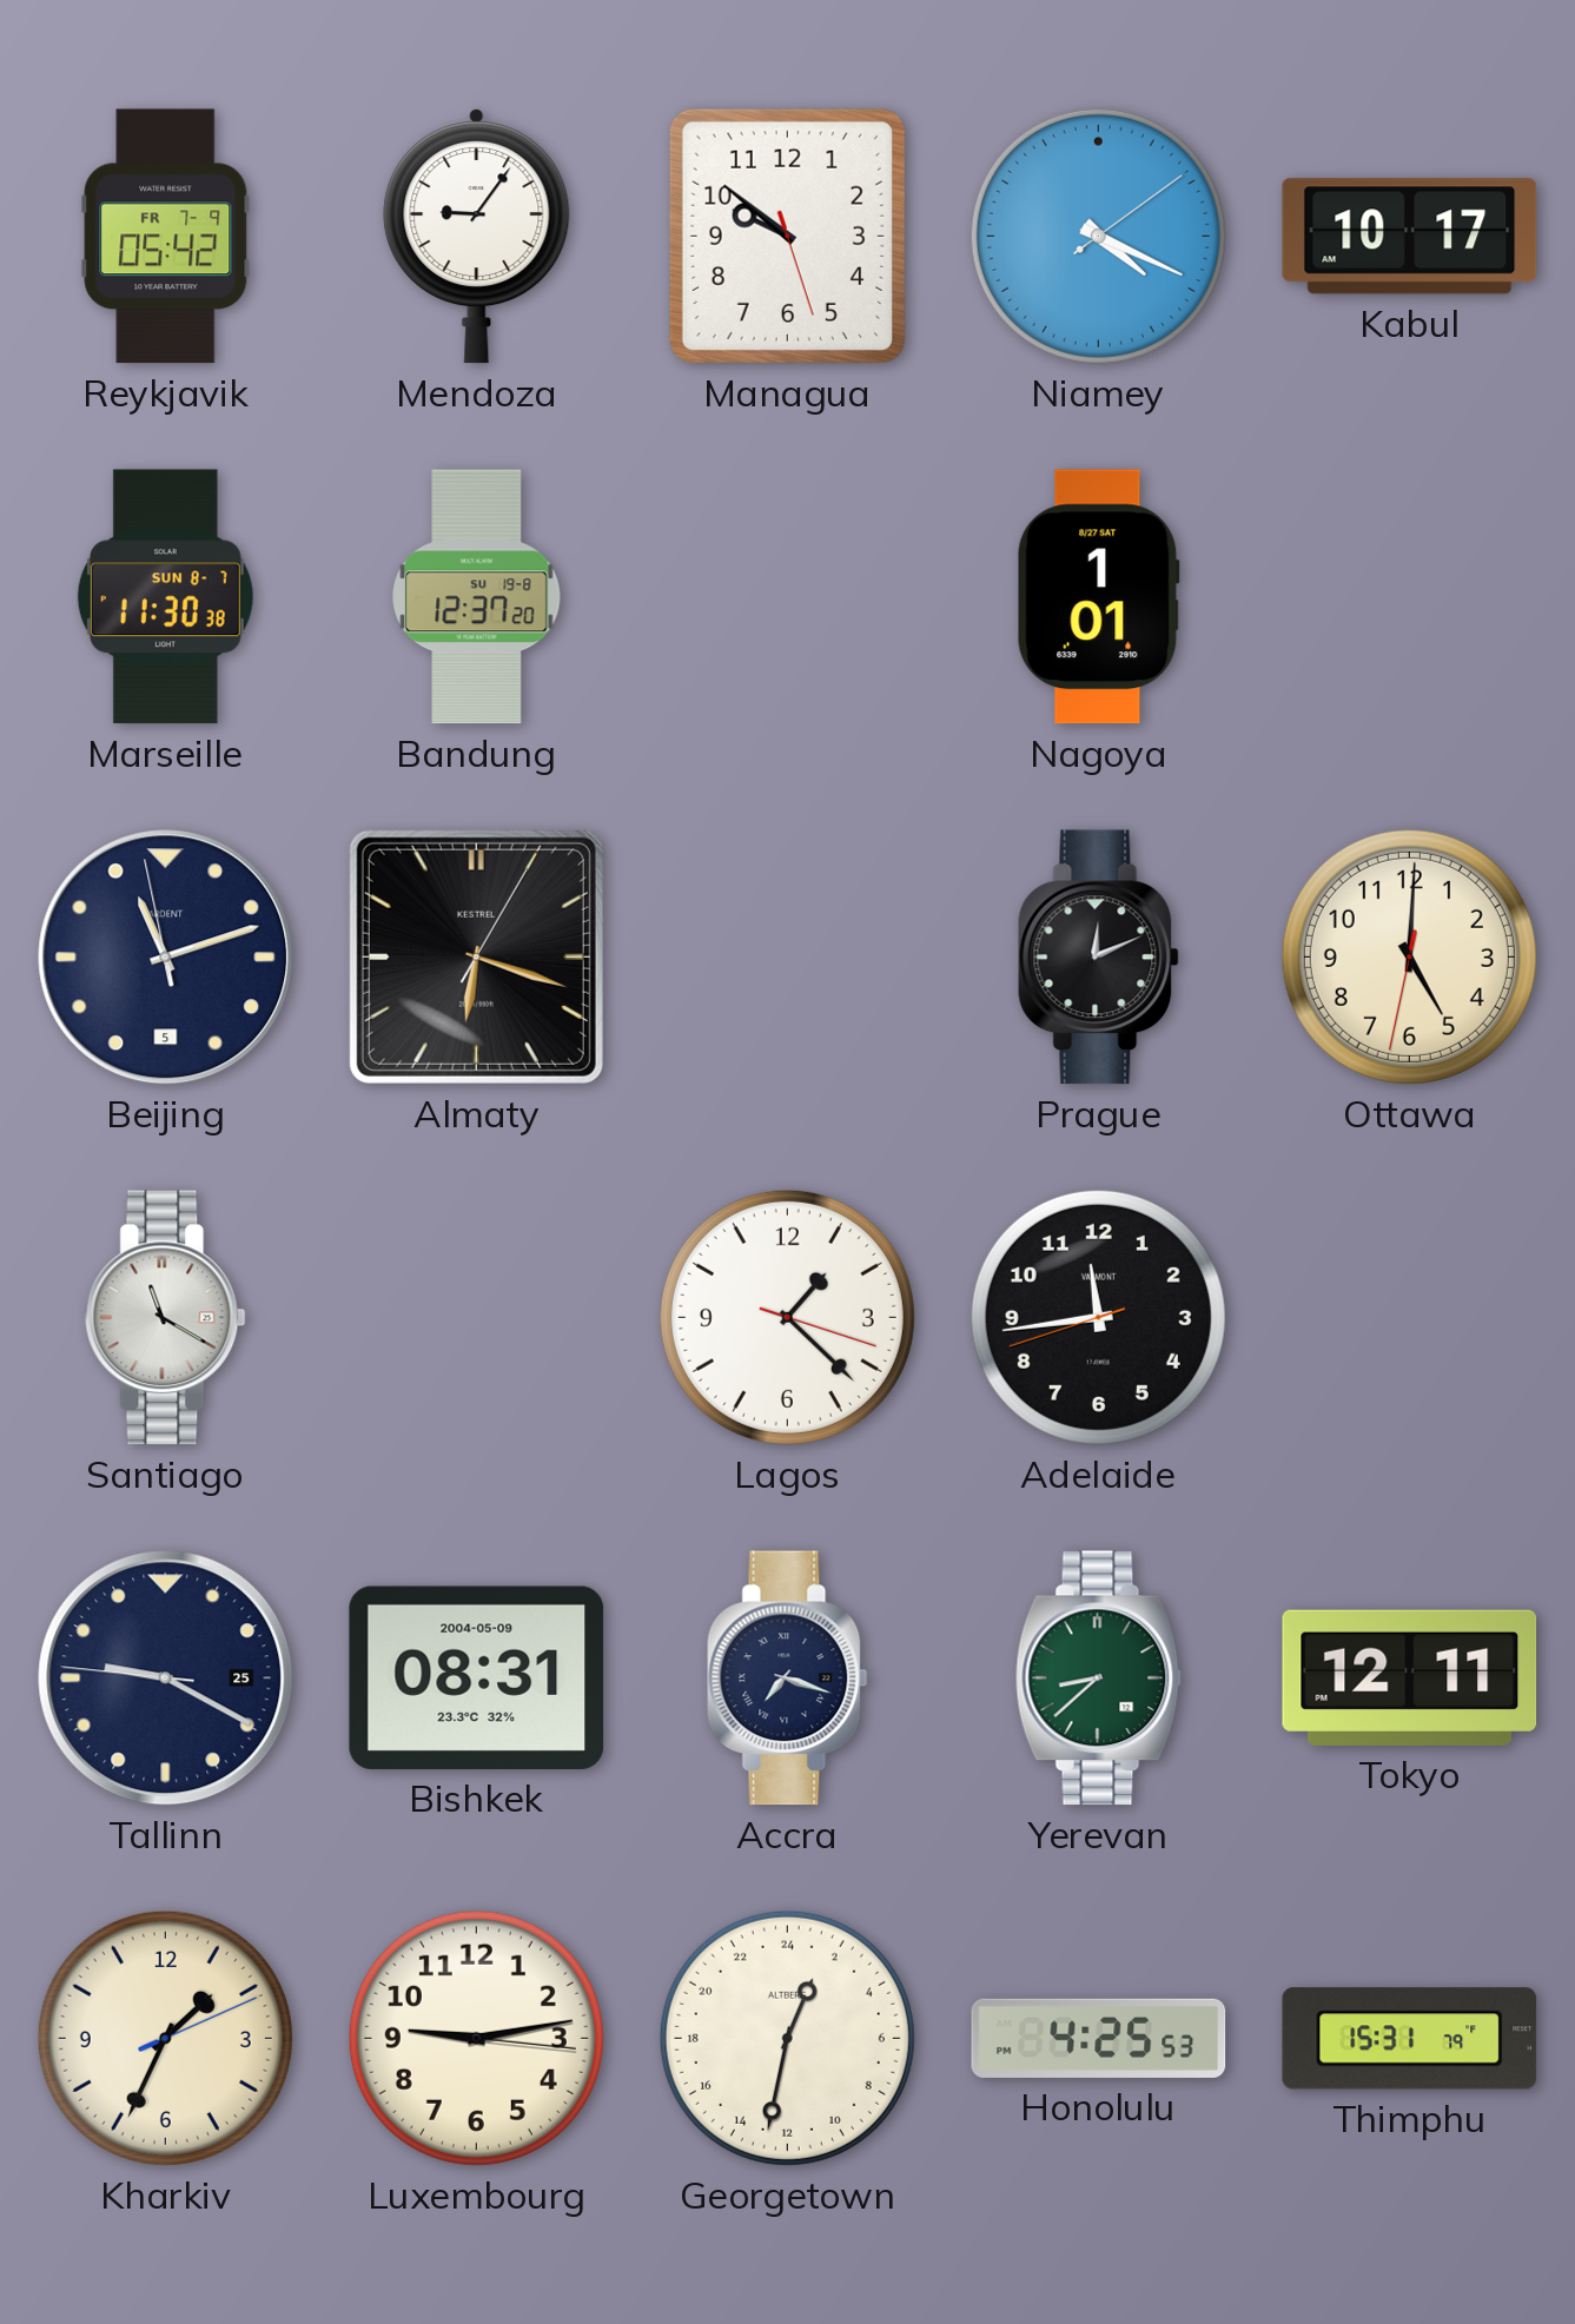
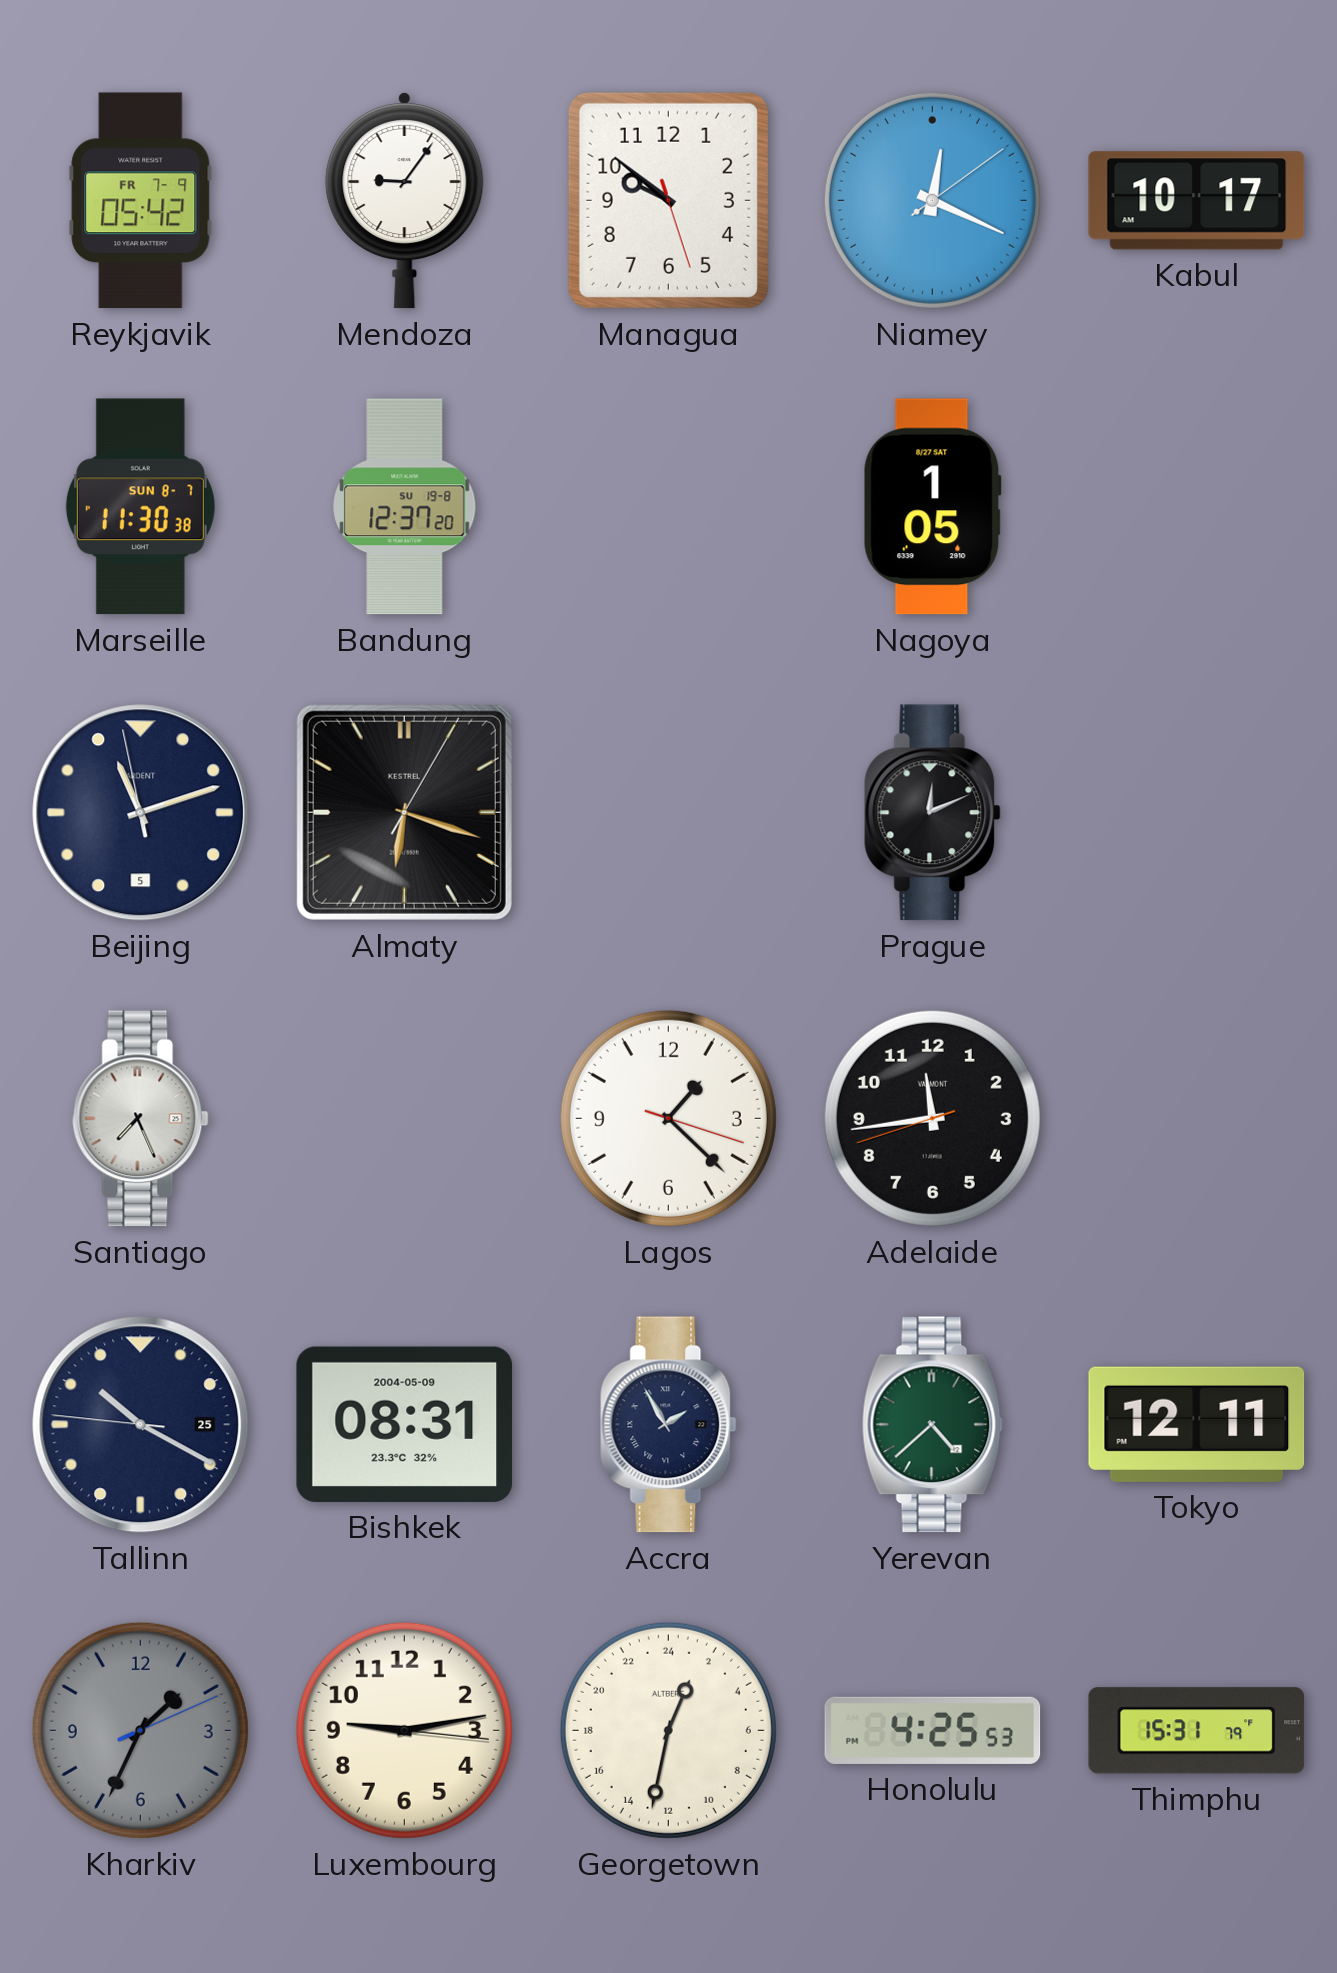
Niamey: 4:19 -> 12:19 (932, 200)
Nagoya: 1:01 -> 1:05 (932, 507)
Ottawa: 5:00 -> none (1409, 956)
Santiago: 11:20 -> 7:26 (141, 1119)
Tallinn: 9:19 -> 10:19 (141, 1425)
Accra: 7:18 -> 1:55 (669, 1425)
Yerevan: 8:38 -> 4:38 (932, 1425)
Kharkiv dial: cream -> grey (140, 1730)
